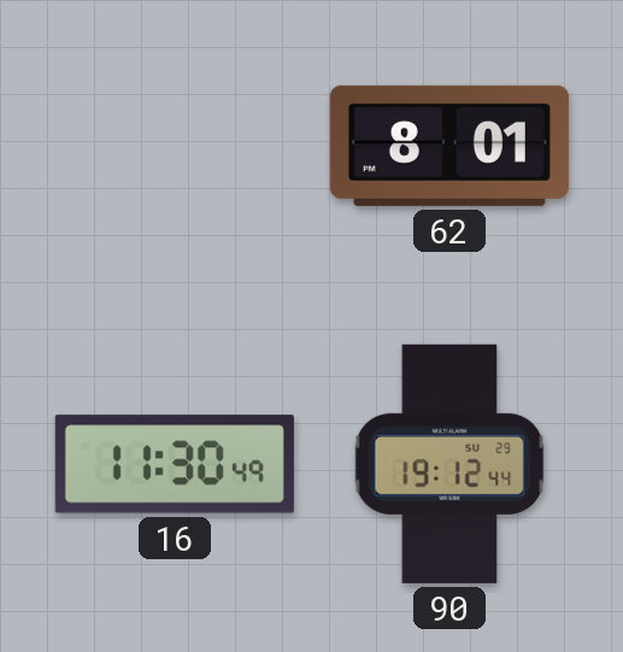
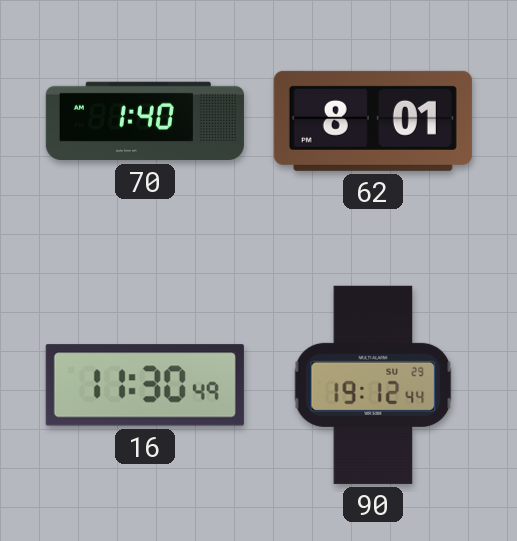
70: none -> 1:40 (145, 121)
